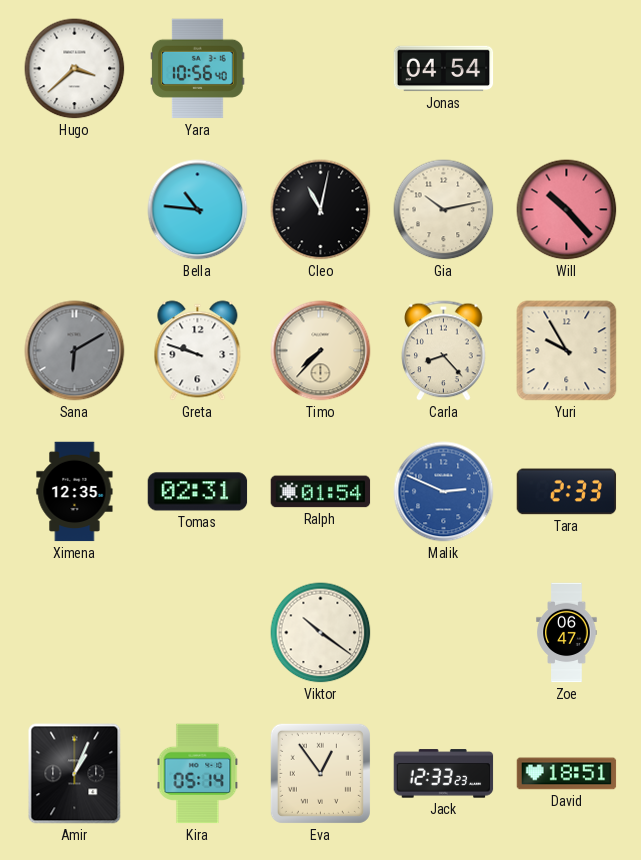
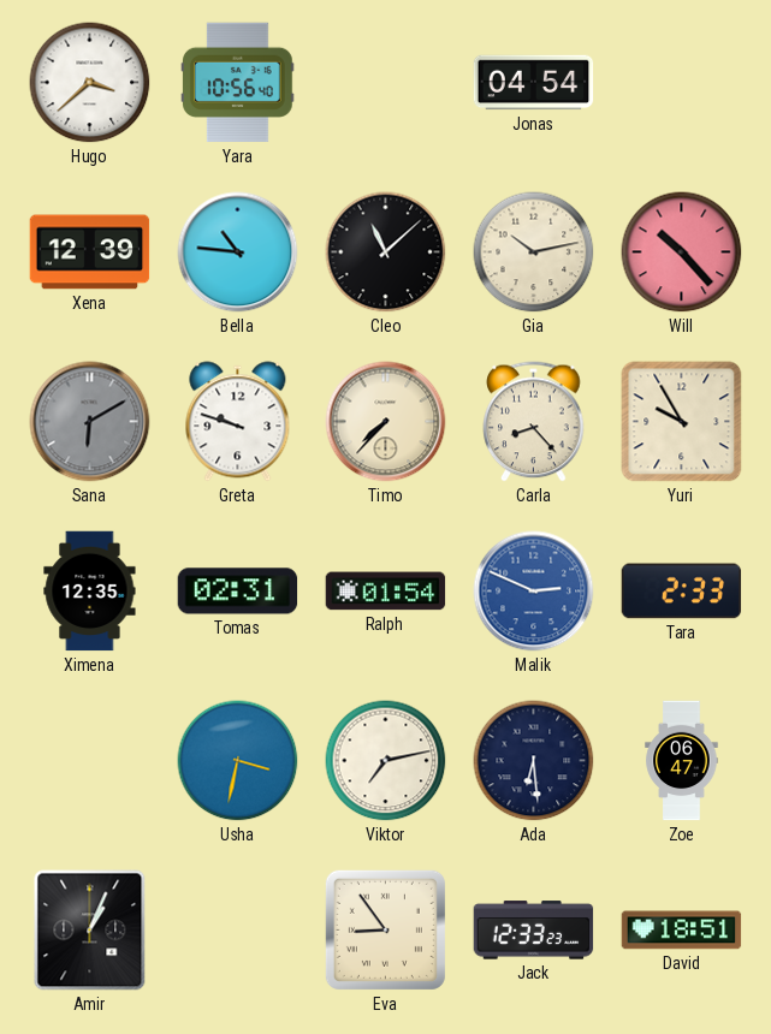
Xena: none -> 12:39 (90, 252)
Cleo: 11:02 -> 11:08 (386, 252)
Usha: none -> 3:32 (238, 761)
Viktor: 10:21 -> 7:13 (386, 761)
Ada: none -> 6:29 (534, 761)
Kira: 05:14 -> none (198, 774)
Eva: 12:54 -> 8:54 (385, 929)
